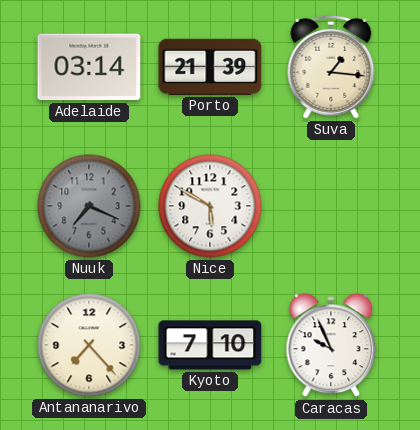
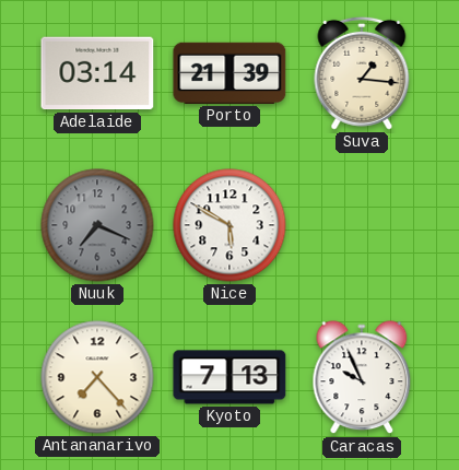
Kyoto: 7:10 -> 7:13 (229, 377)
